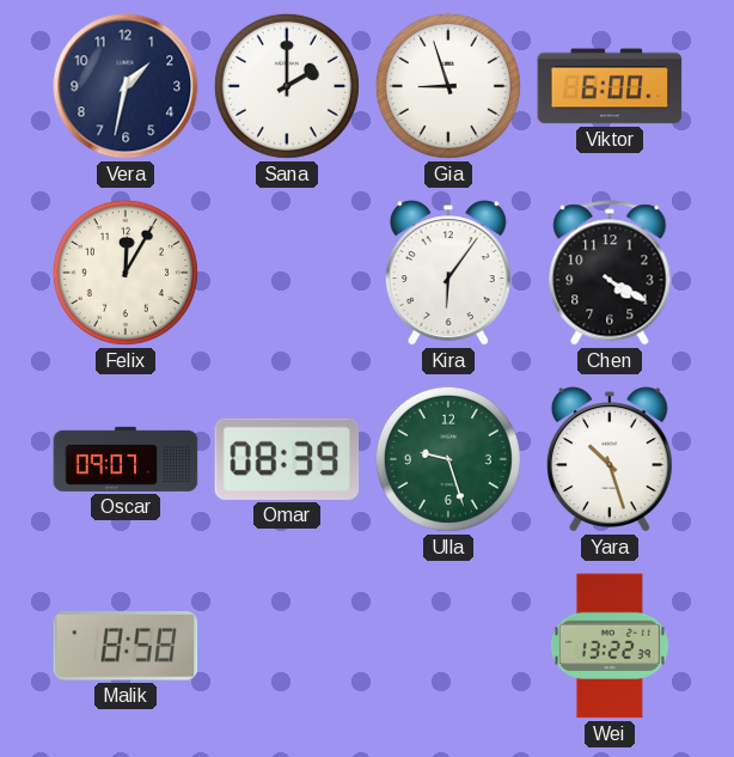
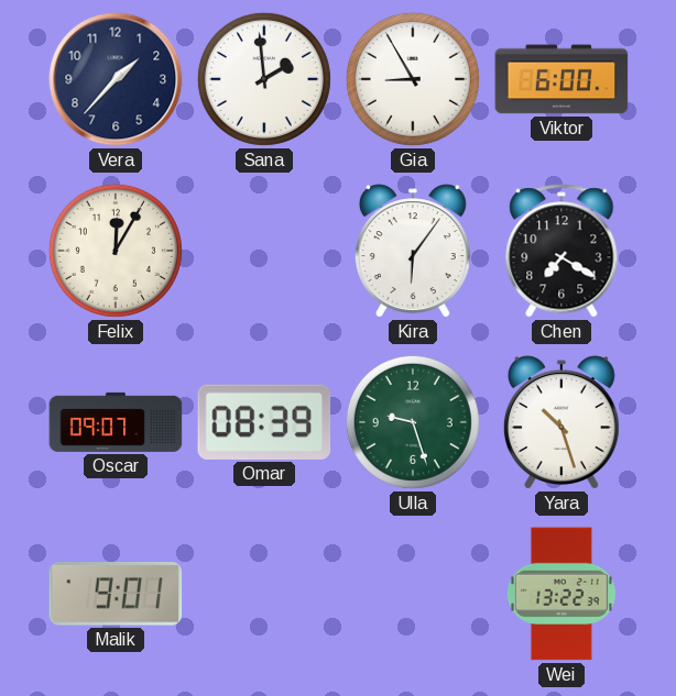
Vera: 1:32 -> 1:37 (116, 79)
Sana: 2:00 -> 1:59 (264, 79)
Gia: 8:57 -> 8:55 (413, 79)
Chen: 4:20 -> 7:20 (561, 251)
Malik: 8:58 -> 9:01 (116, 594)
